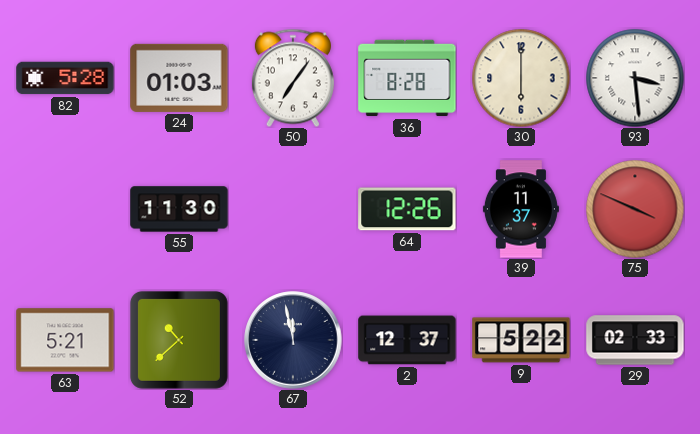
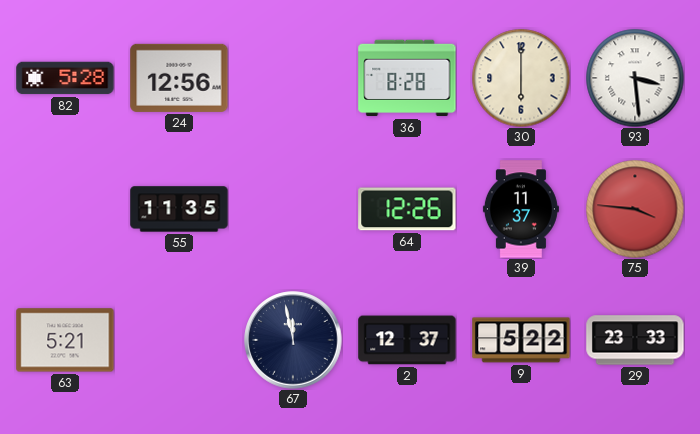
24: 01:03 -> 12:56 (179, 78)
50: 7:06 -> none (293, 78)
55: 11:30 -> 11:35 (179, 209)
75: 3:49 -> 3:46 (635, 209)
52: 10:38 -> none (179, 340)
29: 02:33 -> 23:33 (635, 340)
